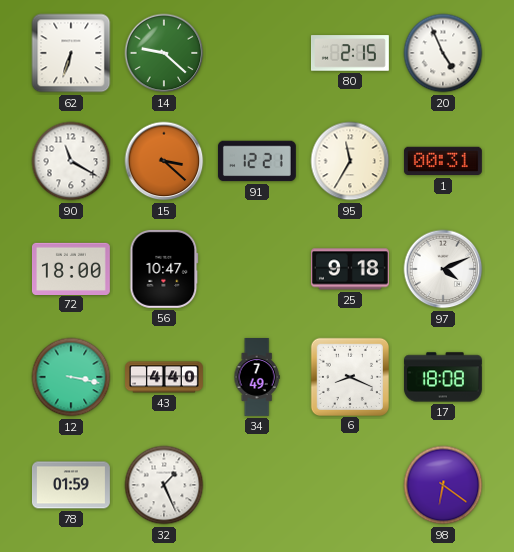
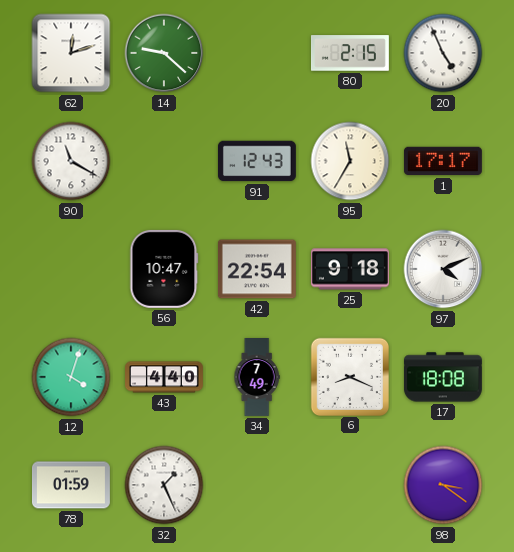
62: 6:33 -> 12:12 (71, 53)
15: 3:22 -> none (164, 161)
91: 12:21 -> 12:43 (257, 161)
1: 00:31 -> 17:17 (443, 161)
72: 18:00 -> none (71, 268)
42: none -> 22:54 (257, 269)
12: 3:17 -> 4:03 (71, 377)
98: 6:21 -> 3:21 (443, 485)
